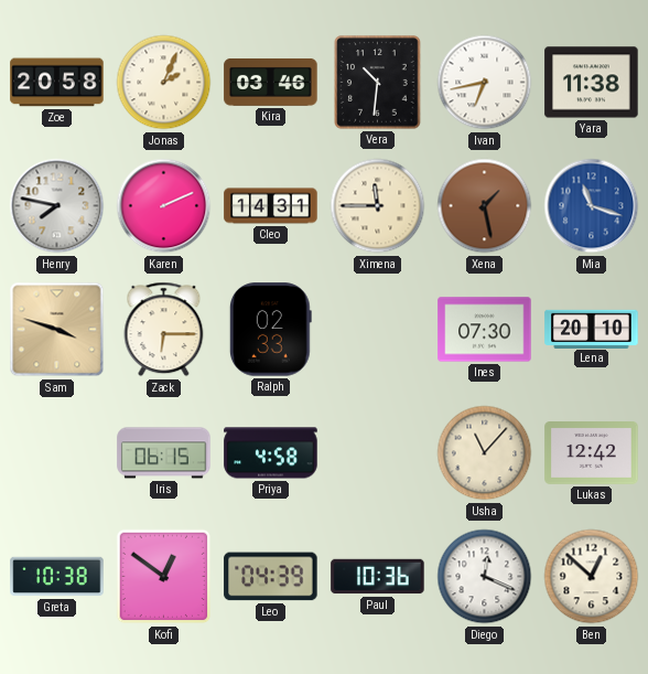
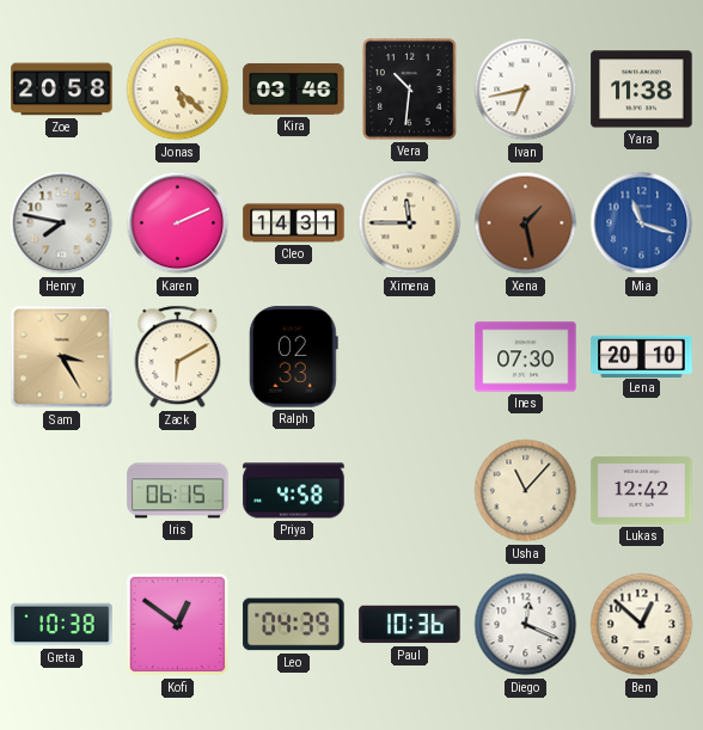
Jonas: 2:04 -> 5:22 (178, 90)
Sam: 3:48 -> 3:25 (62, 357)
Zack: 6:15 -> 6:10 (178, 357)
